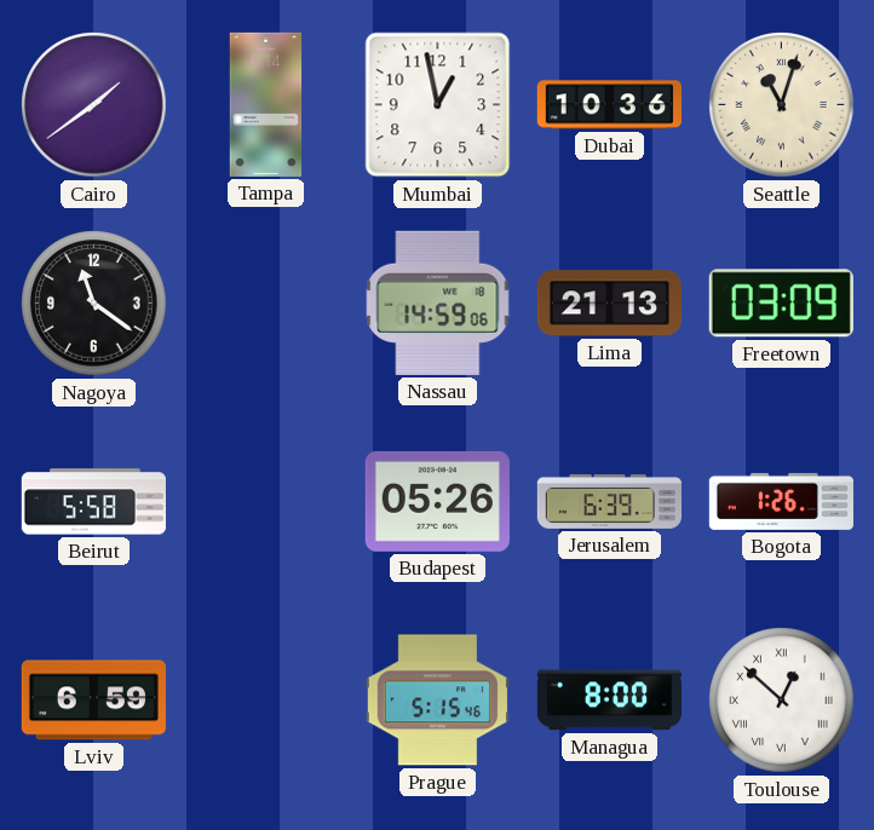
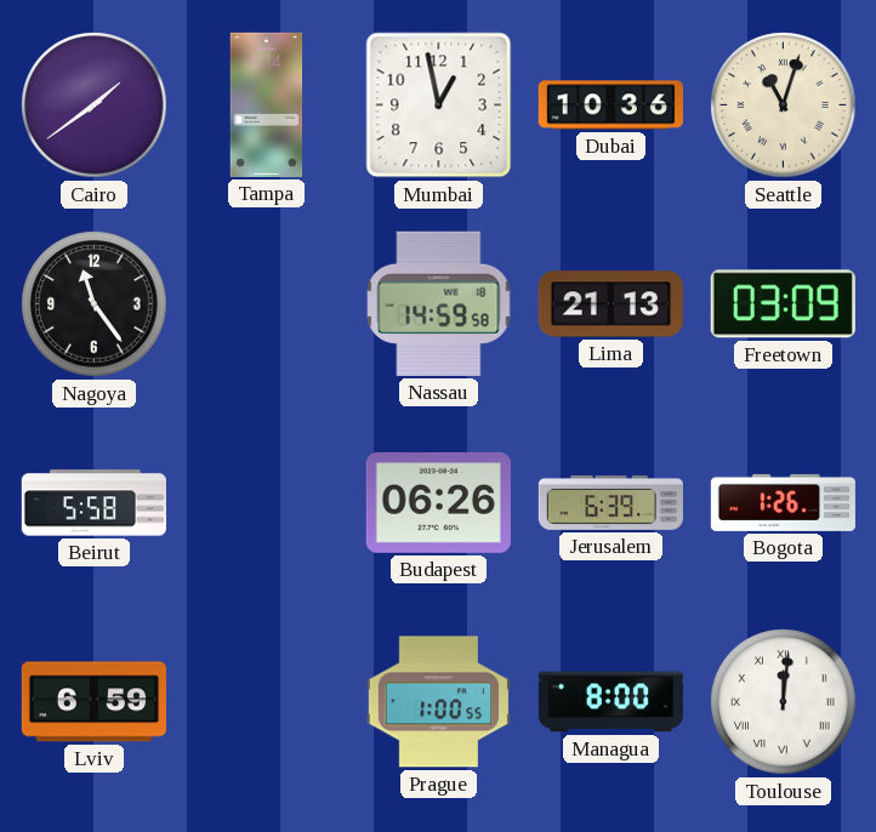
Nagoya: 11:21 -> 11:24 (95, 304)
Nassau: 14:59:06 -> 14:59:58 (439, 303)
Budapest: 05:26 -> 06:26 (438, 502)
Prague: 5:15 -> 1:00 (438, 702)
Toulouse: 12:52 -> 12:01 (784, 702)
